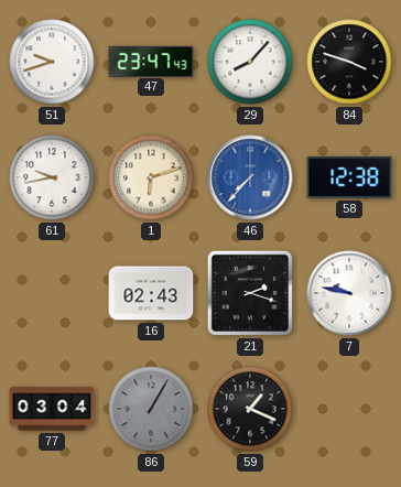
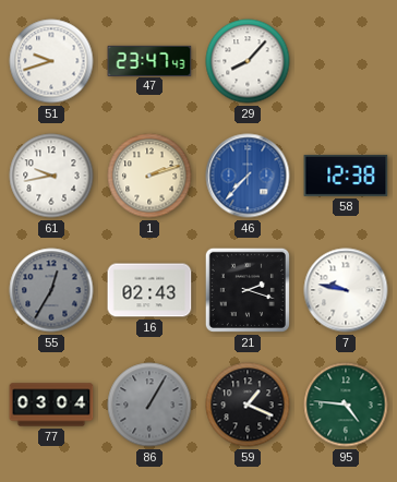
84: 3:48 -> none (349, 62)
1: 6:12 -> 2:12 (149, 176)
55: none -> 12:35 (51, 290)
95: none -> 4:46 (346, 405)
